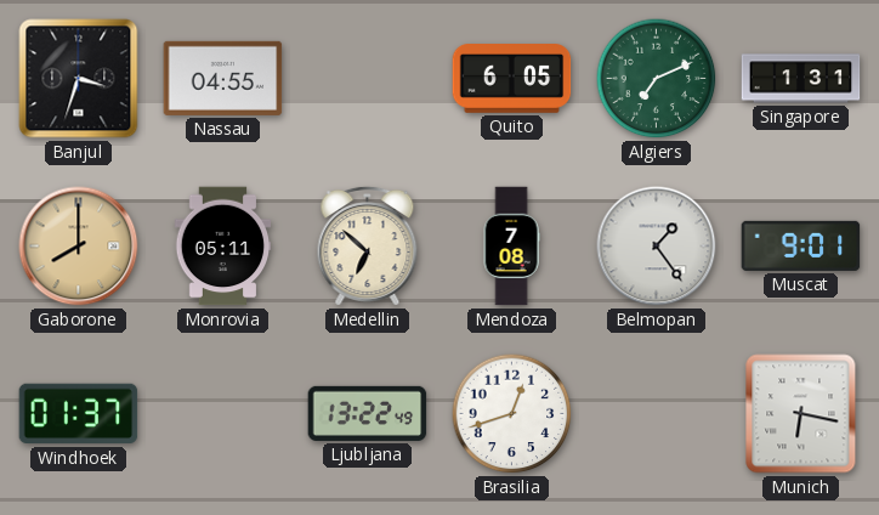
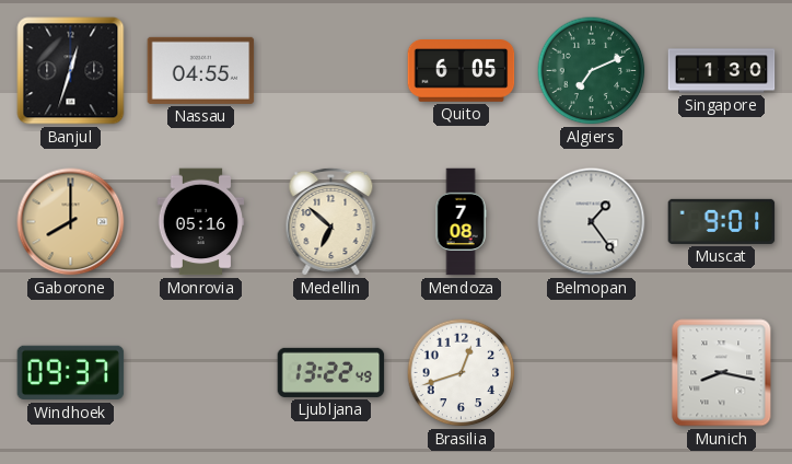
Banjul: 3:33 -> 12:33 (71, 71)
Singapore: 1:31 -> 1:30 (722, 71)
Monrovia: 05:11 -> 05:16 (201, 222)
Windhoek: 01:37 -> 09:37 (71, 373)
Munich: 6:17 -> 8:17 (722, 373)
